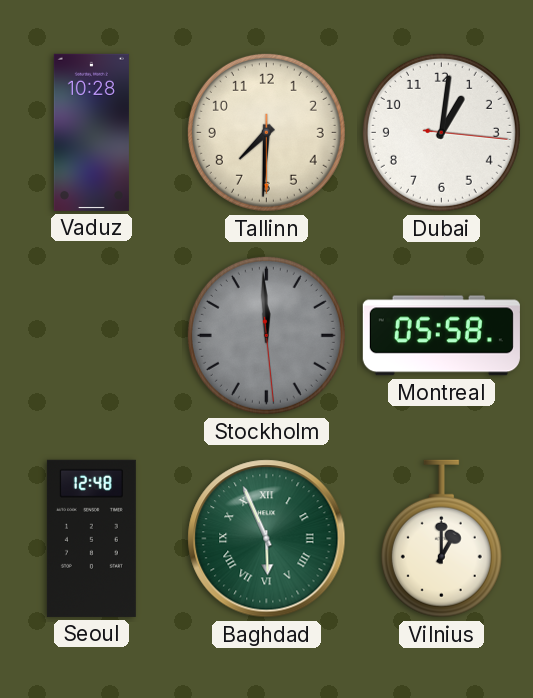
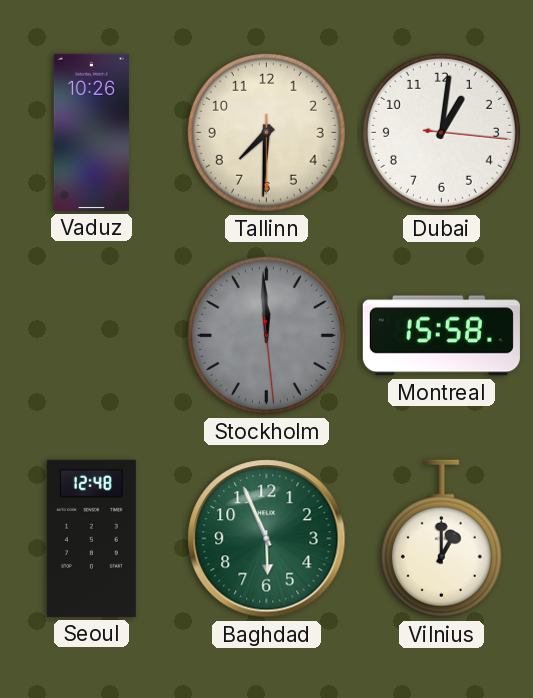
Vaduz: 10:28 -> 10:26 (91, 132)
Montreal: 05:58 -> 15:58 (441, 336)
Baghdad numerals: Roman -> Arabic (267, 539)
